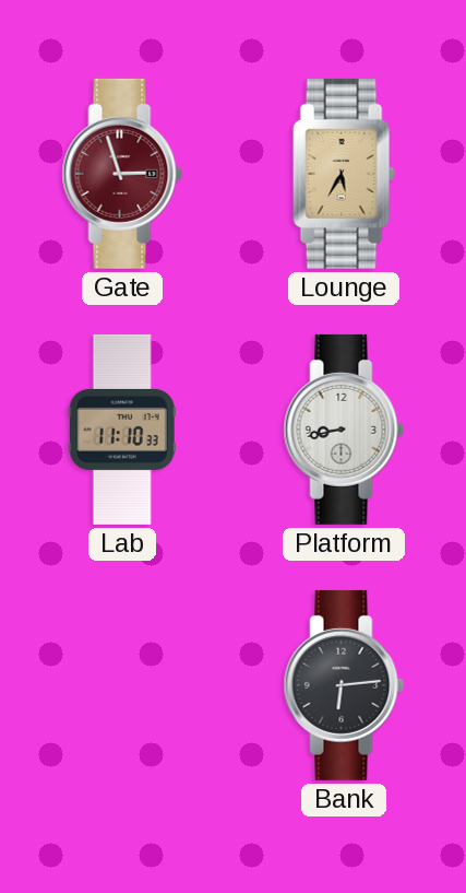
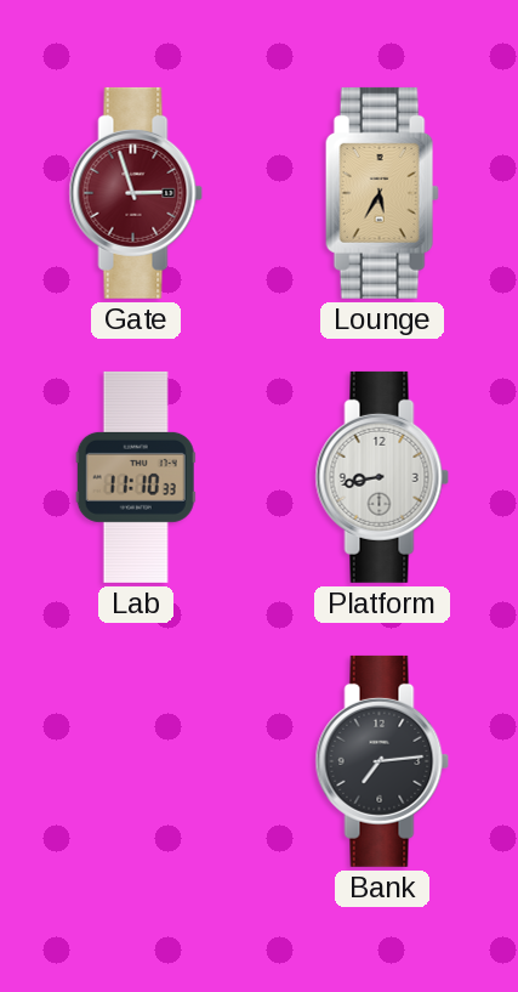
Bank: 6:14 -> 7:14 (382, 761)
